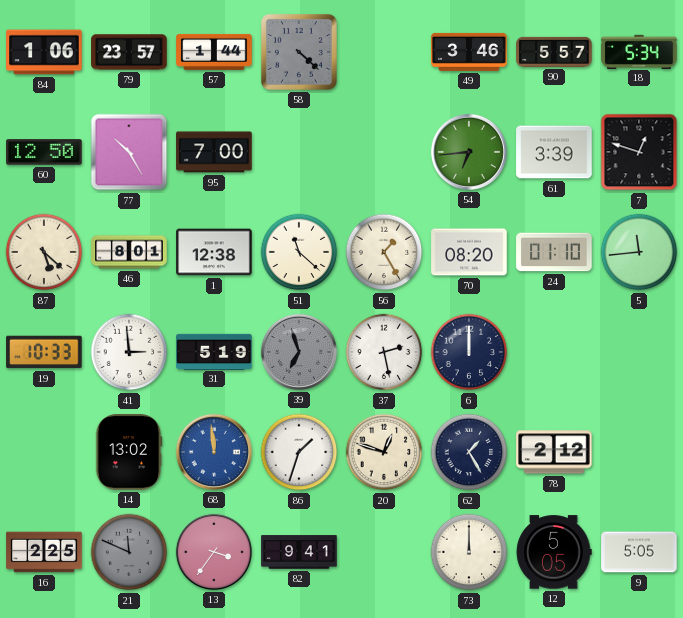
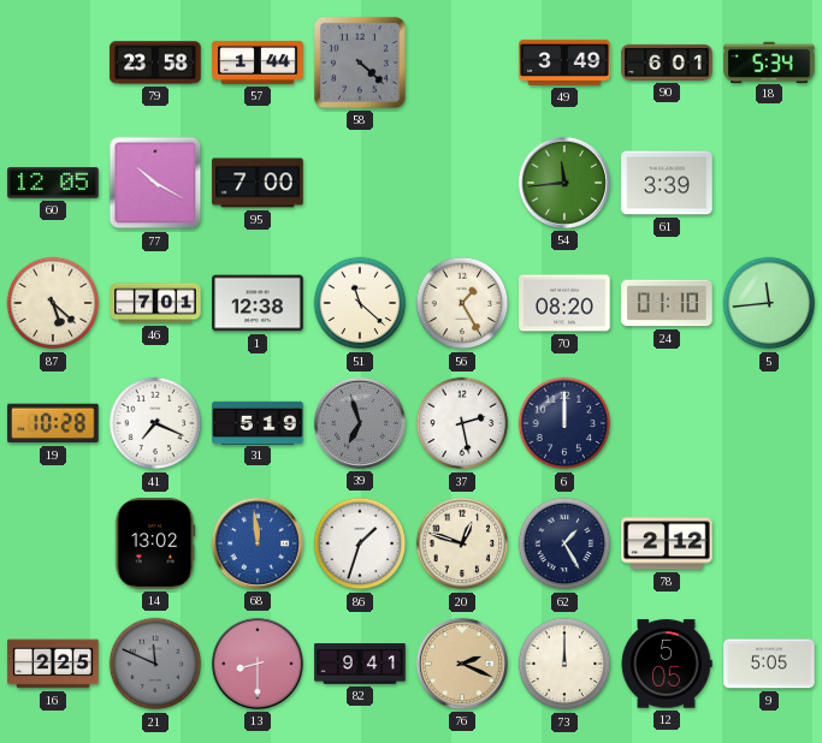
84: 1:06 -> none (44, 52)
79: 23:57 -> 23:58 (155, 63)
49: 3:46 -> 3:49 (564, 63)
90: 5:57 -> 6:01 (667, 63)
60: 12:50 -> 12:05 (53, 183)
77: 10:25 -> 10:20 (155, 183)
54: 6:44 -> 11:44 (564, 183)
7: 12:48 -> none (639, 152)
46: 8:01 -> 7:01 (155, 303)
19: 10:33 -> 10:28 (53, 423)
41: 2:59 -> 7:19 (155, 423)
13: 3:36 -> 8:30 (258, 664)
76: none -> 2:19 (462, 664)
